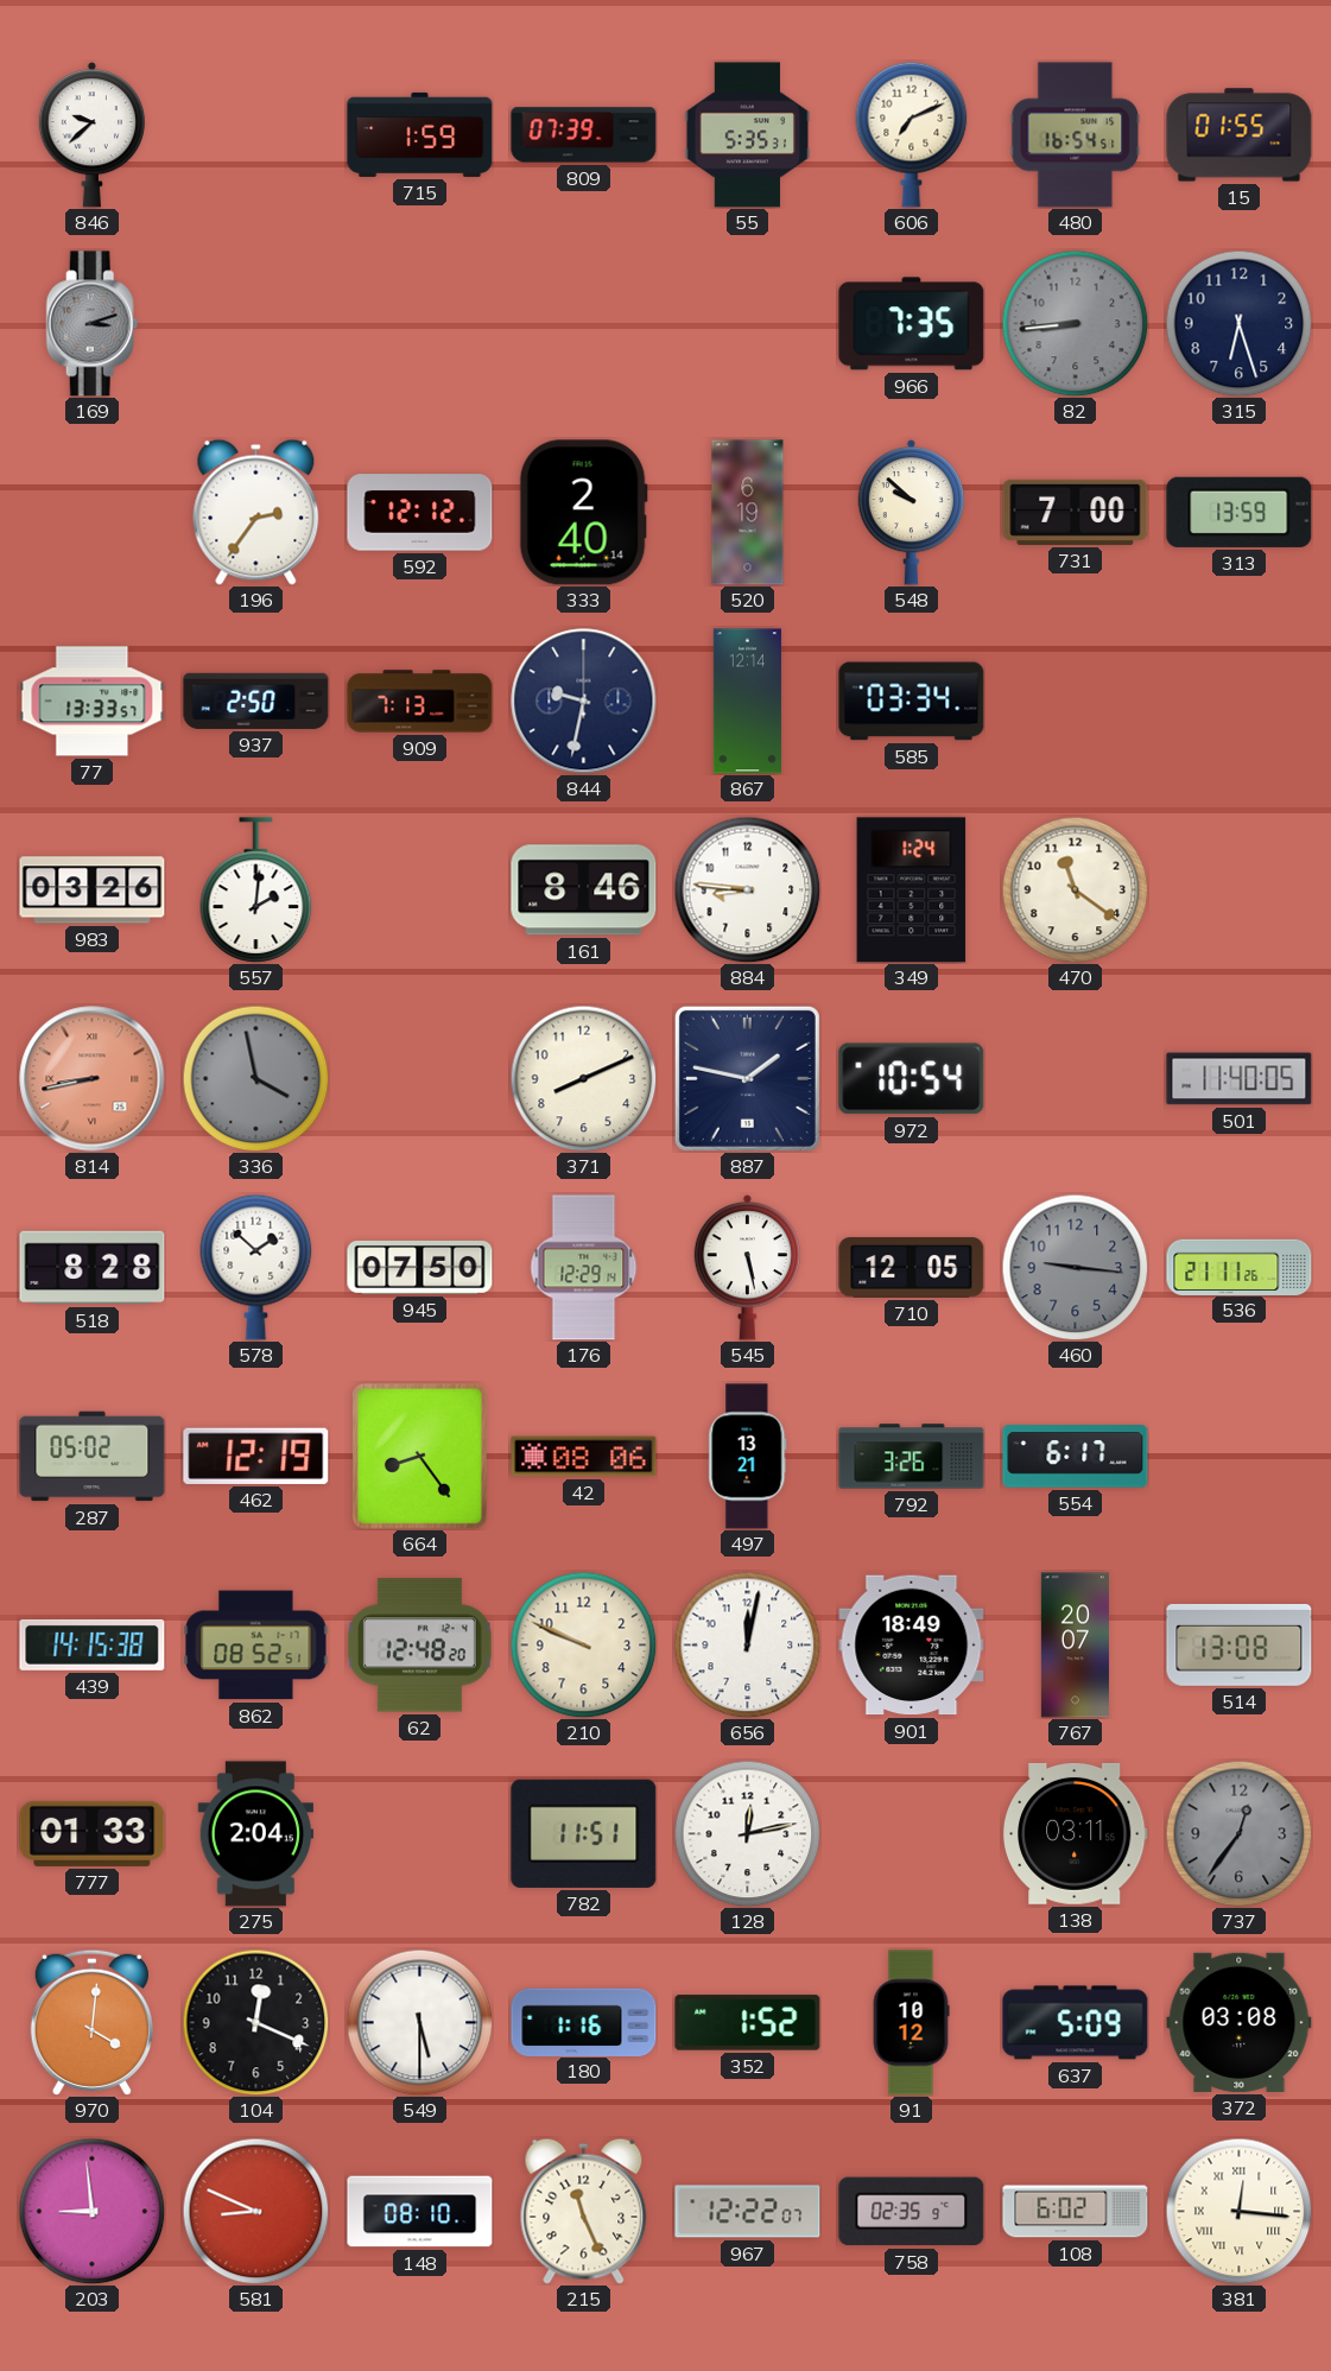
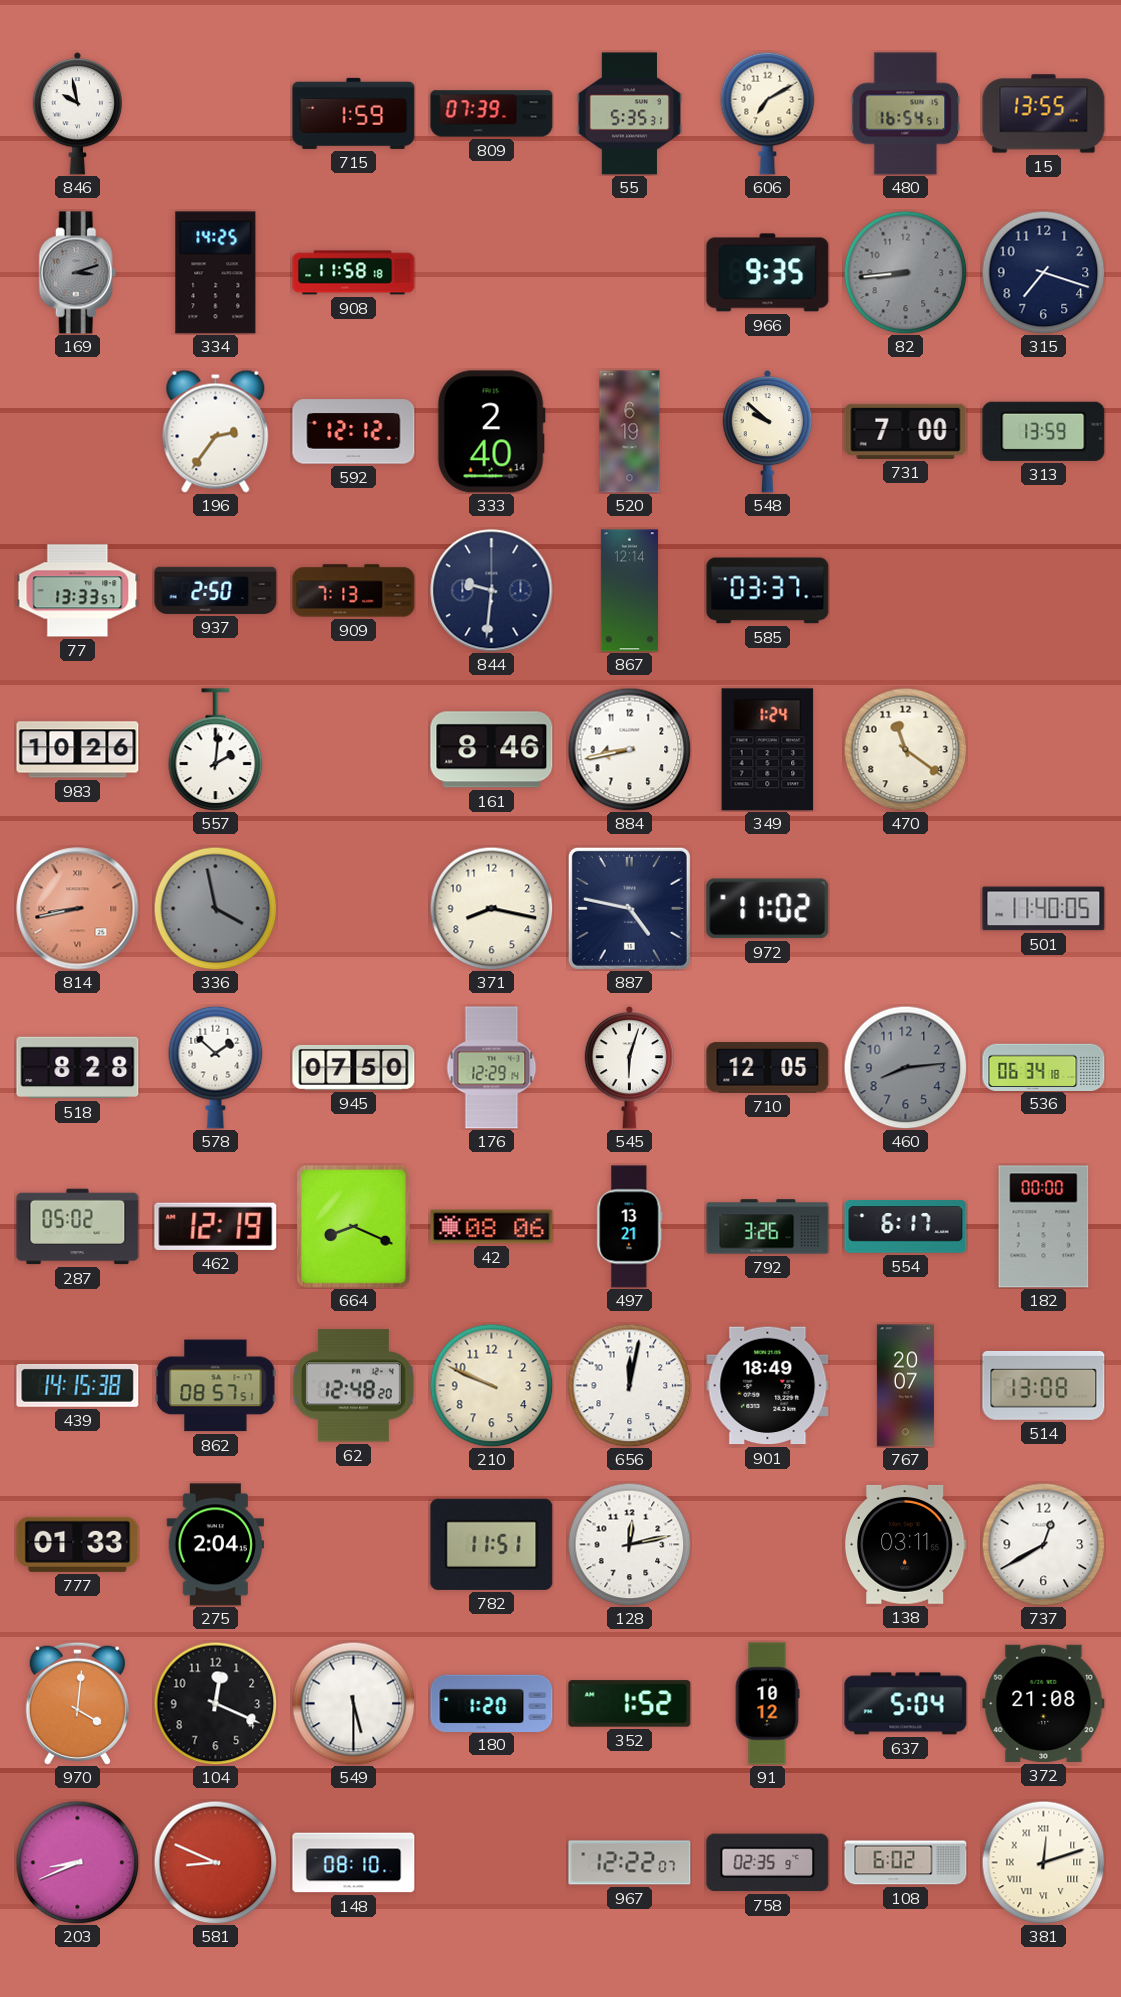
846: 9:38 -> 9:58 (77, 113)
606: 7:11 -> 7:10 (768, 113)
15: 01:55 -> 13:55 (1044, 114)
334: none -> 14:25 (216, 273)
908: none -> 11:58 (354, 273)
966: 7:35 -> 9:35 (768, 273)
315: 6:27 -> 7:18 (1043, 272)
844: 9:32 -> 9:31 (492, 591)
585: 03:34 -> 03:37 (768, 591)
983: 03:26 -> 10:26 (78, 750)
884: 8:46 -> 8:43 (629, 749)
371: 8:11 -> 8:17 (491, 908)
887: 1:47 -> 4:47 (629, 908)
972: 10:54 -> 11:02 (768, 909)
545: 5:28 -> 6:03 (629, 1067)
460: 9:16 -> 8:14 (905, 1067)
536: 21:11 -> 06:34 (1044, 1067)
664: 8:24 -> 8:19 (353, 1226)
182: none -> 00:00 (1044, 1227)
862: 08:52 -> 08:57 (216, 1386)
737: 12:36 -> 12:40 (1043, 1544)
737 dial: grey -> white (1043, 1544)
180: 1:16 -> 1:20 (492, 1703)
637: 5:09 -> 5:04 (906, 1704)
372: 03:08 -> 21:08 (1044, 1703)
203: 8:59 -> 8:41 (77, 1862)
215: 11:26 -> none (584, 2211)
381: 12:16 -> 12:12 (1043, 1862)
